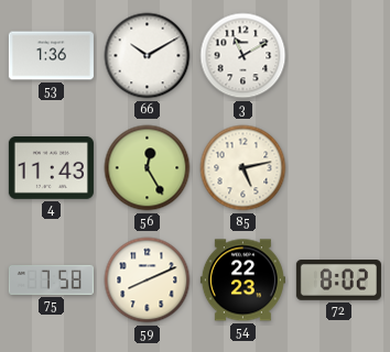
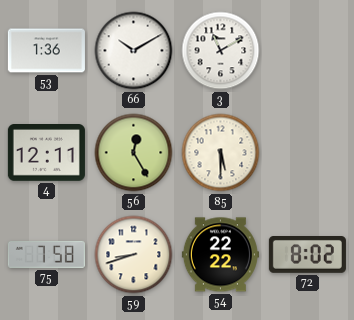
4: 11:43 -> 12:11 (46, 153)
85: 5:13 -> 5:30 (221, 153)
59: 8:11 -> 8:42 (134, 255)
54: 22:23 -> 22:22 (220, 255)
